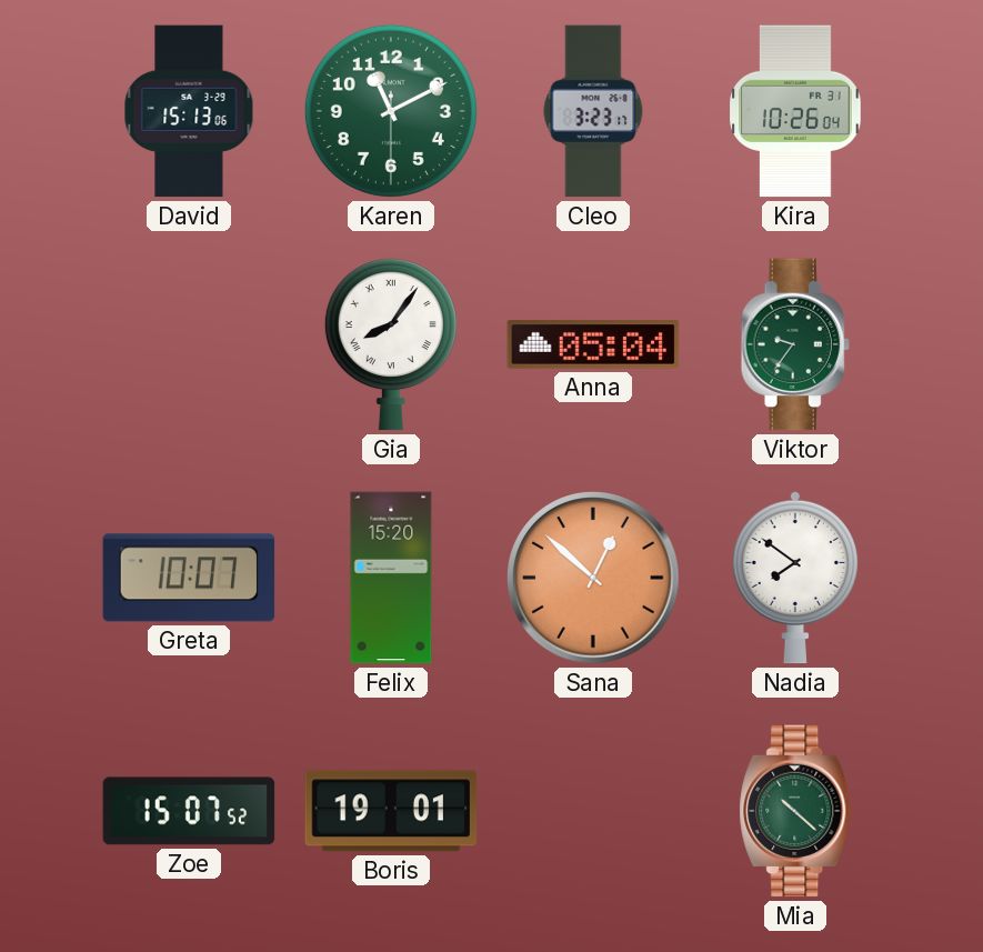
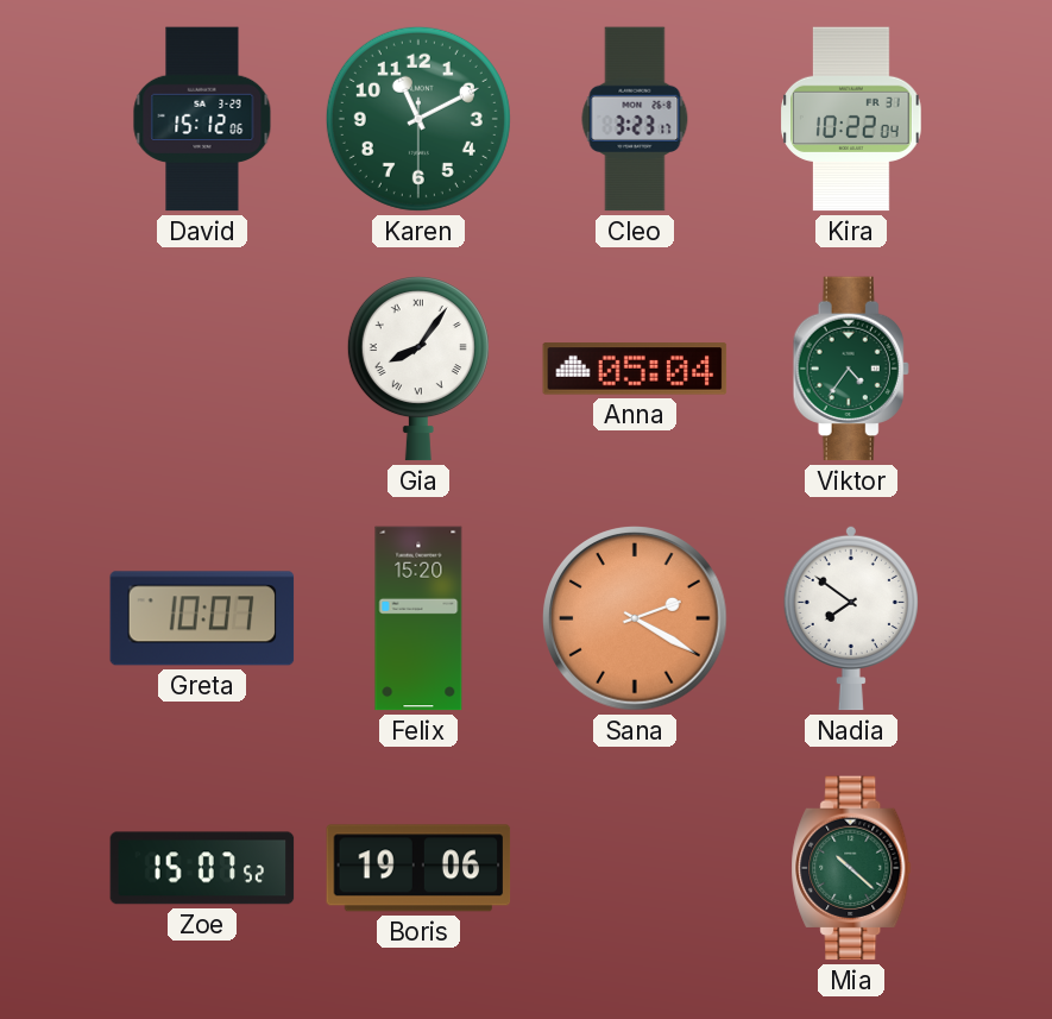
David: 15:13 -> 15:12 (202, 119)
Kira: 10:26 -> 10:22 (851, 119)
Viktor: 9:36 -> 4:36 (851, 369)
Sana: 12:52 -> 2:20 (635, 618)
Boris: 19:01 -> 19:06 (418, 868)
